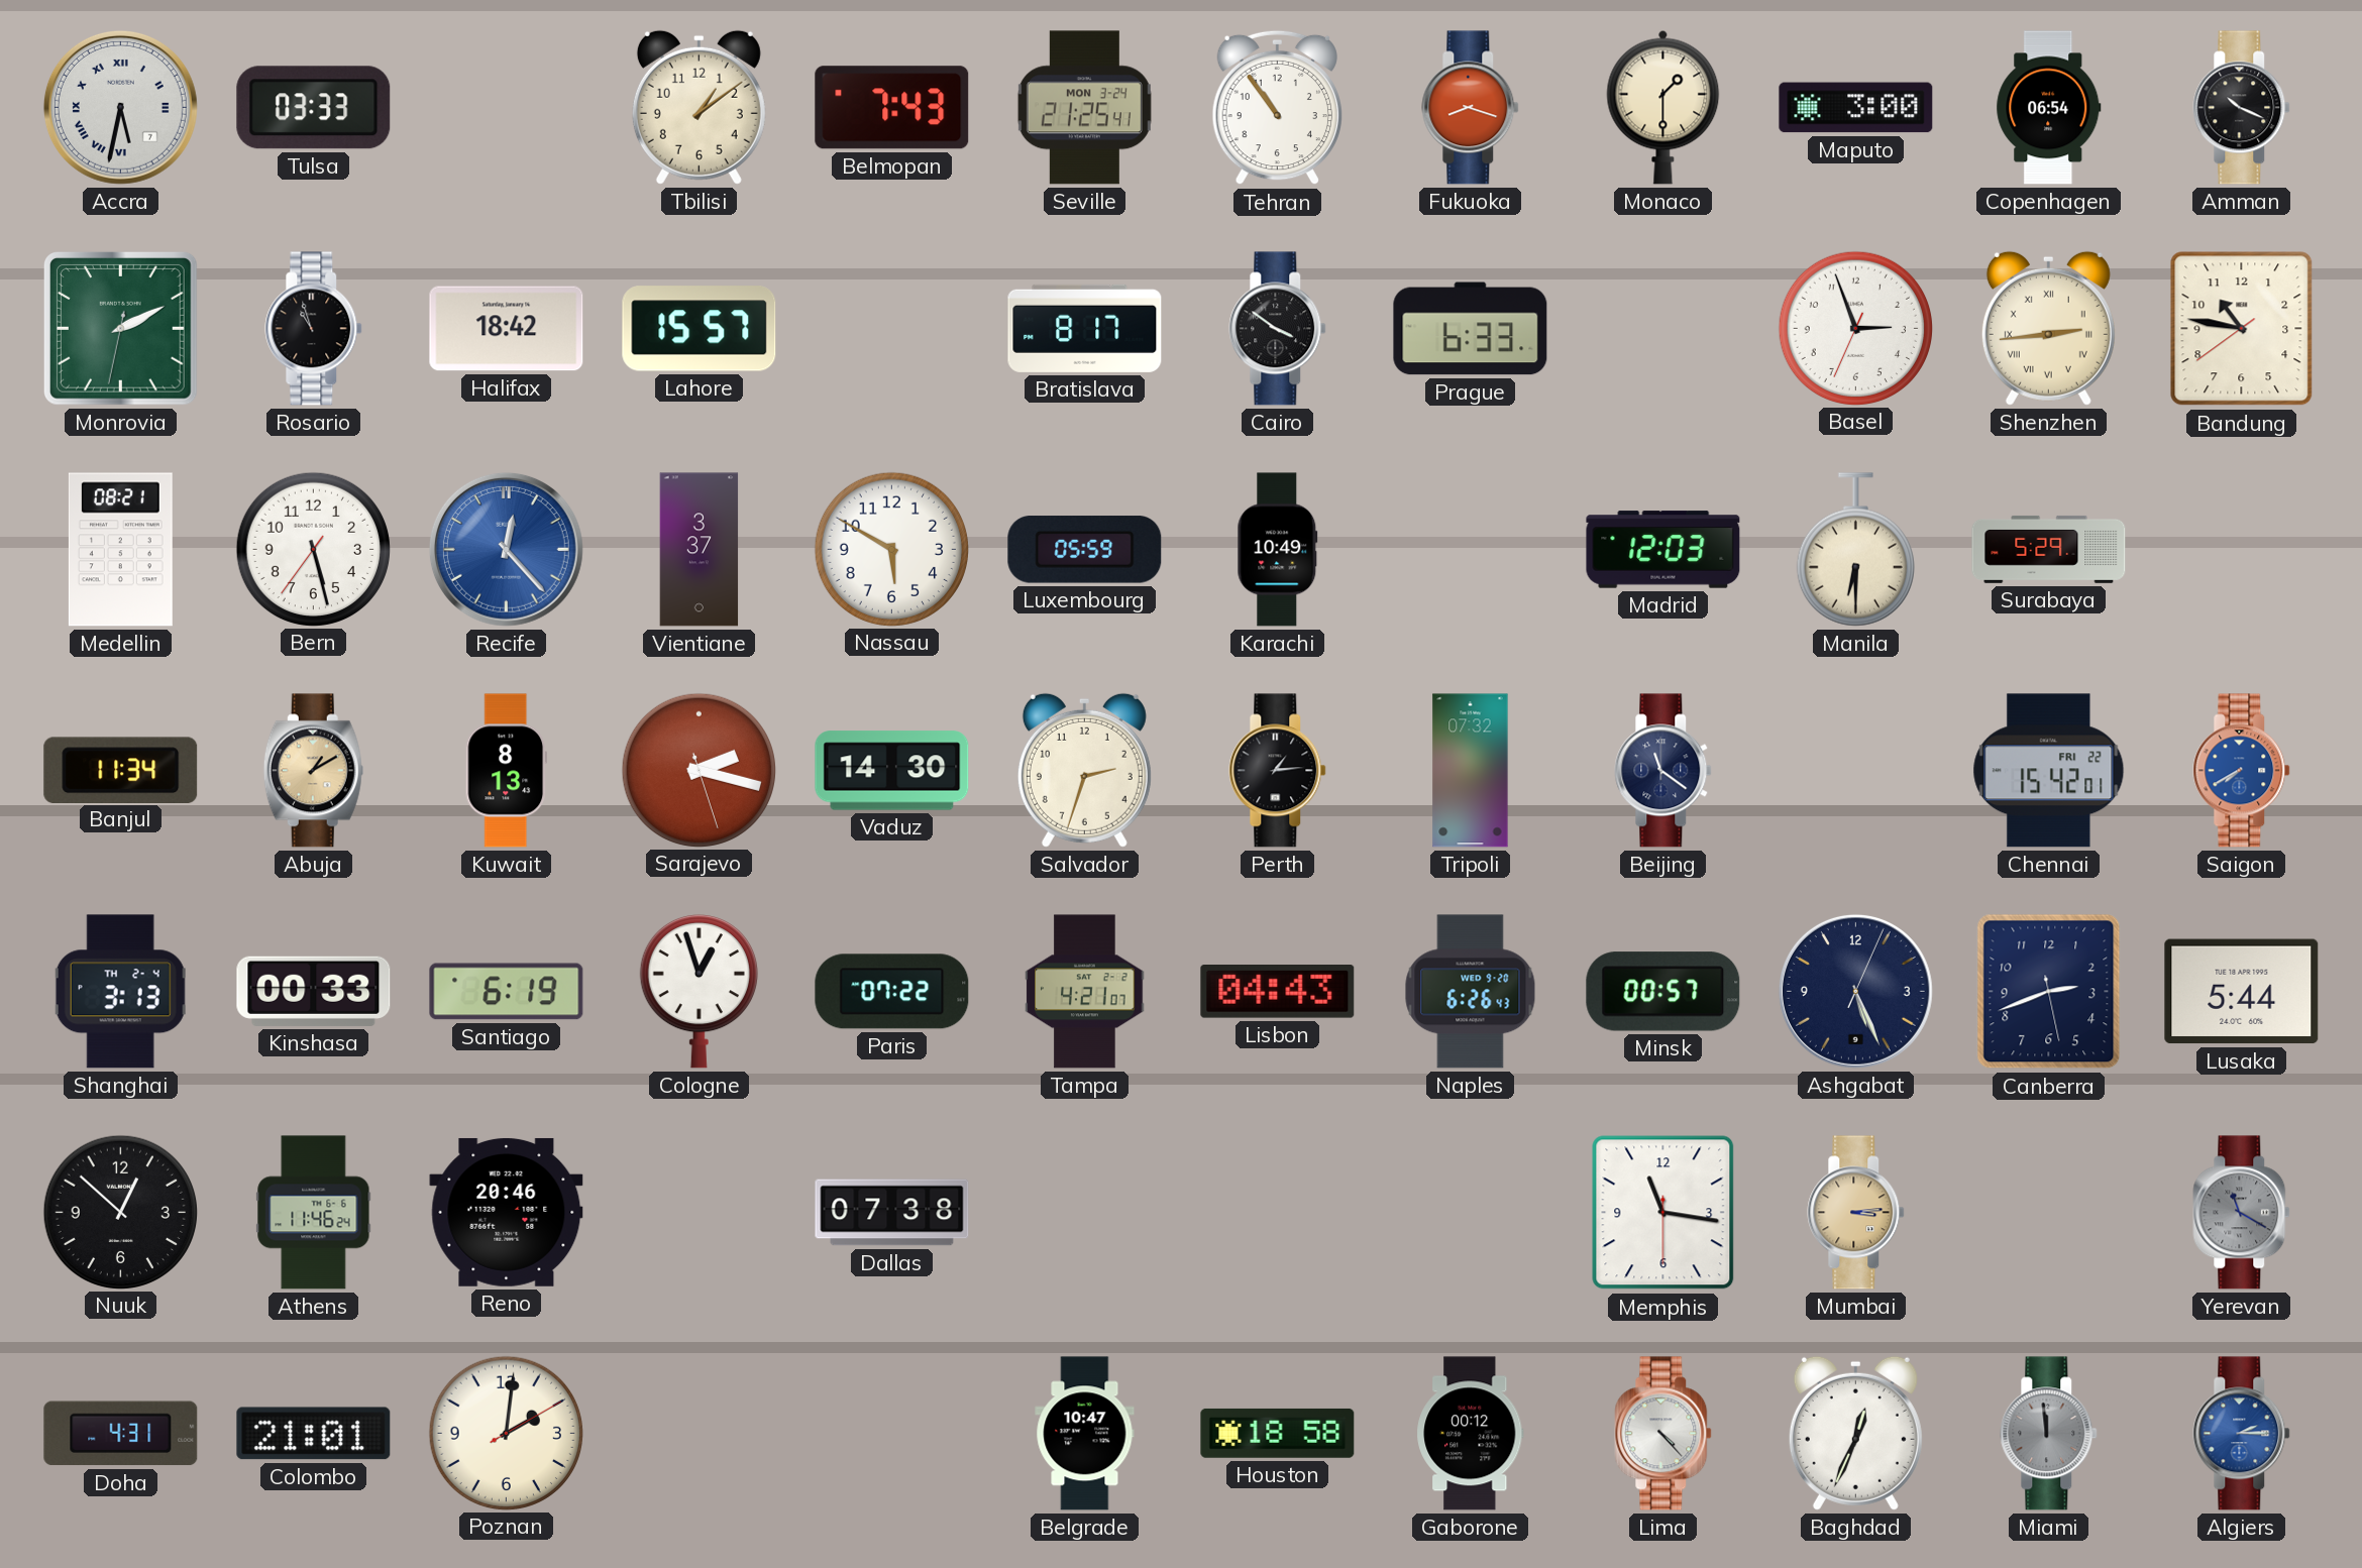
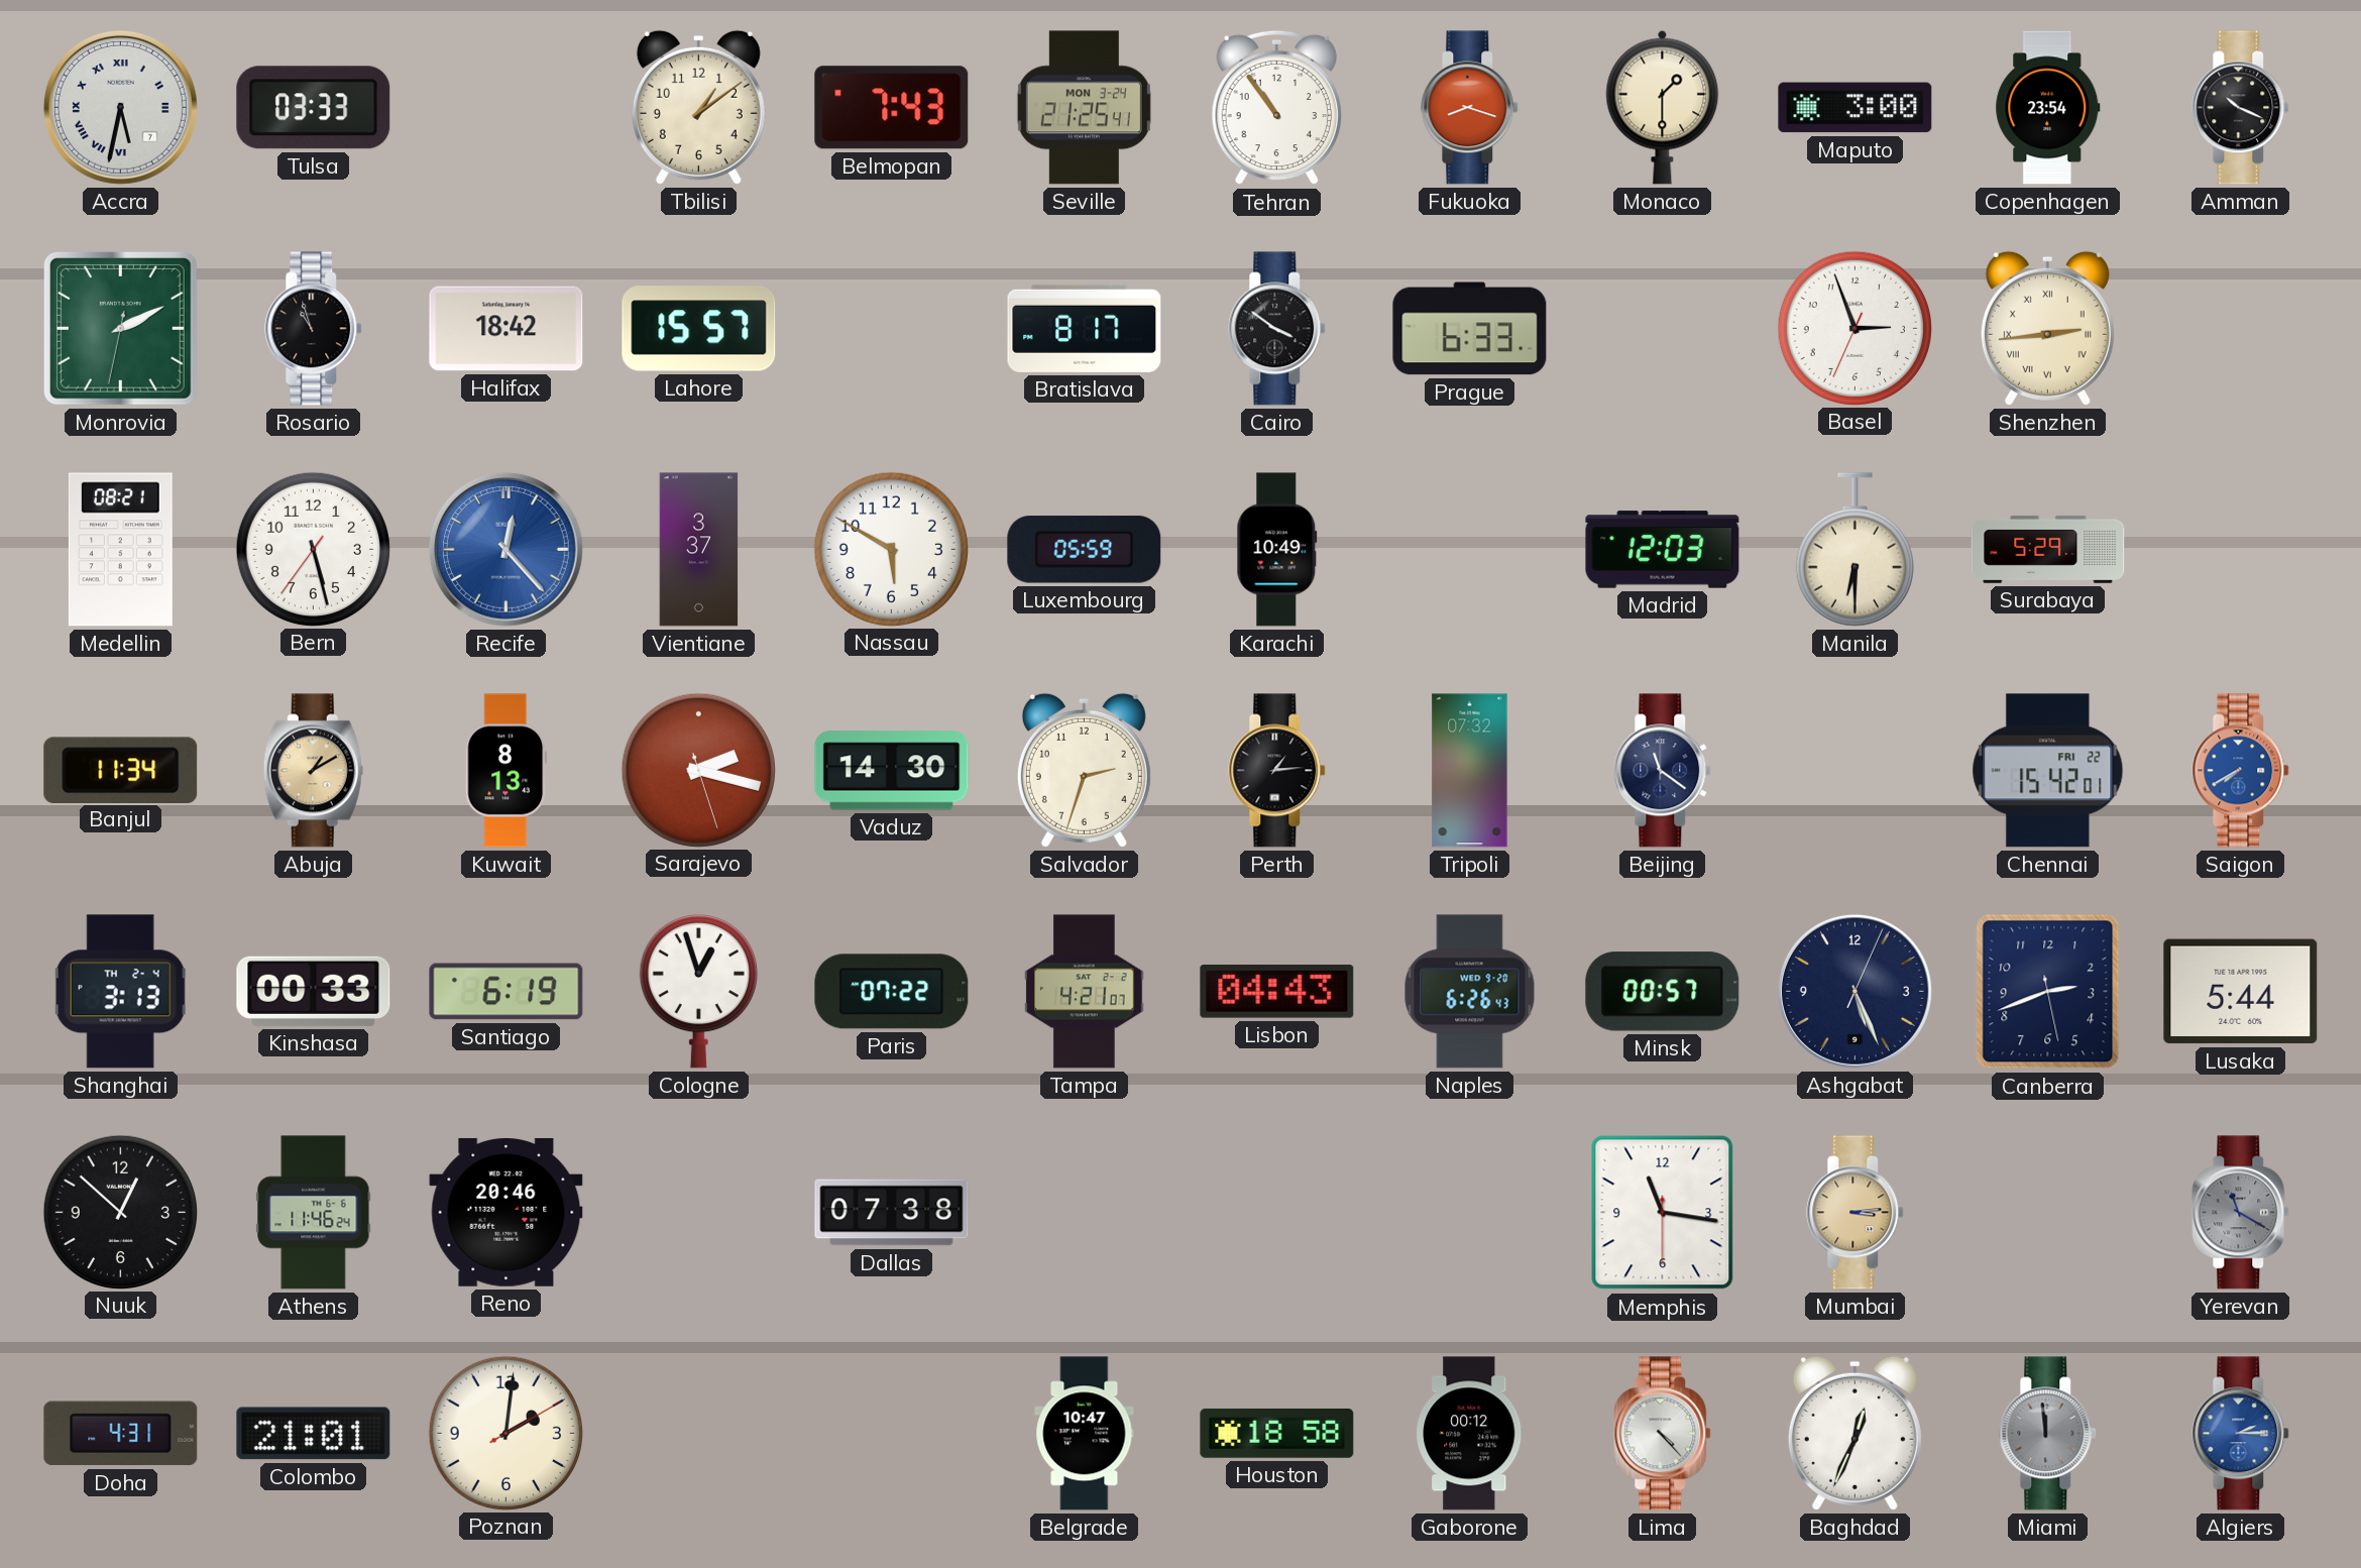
Copenhagen: 06:54 -> 23:54 (2048, 108)
Bandung: 10:46 -> none (2242, 329)
